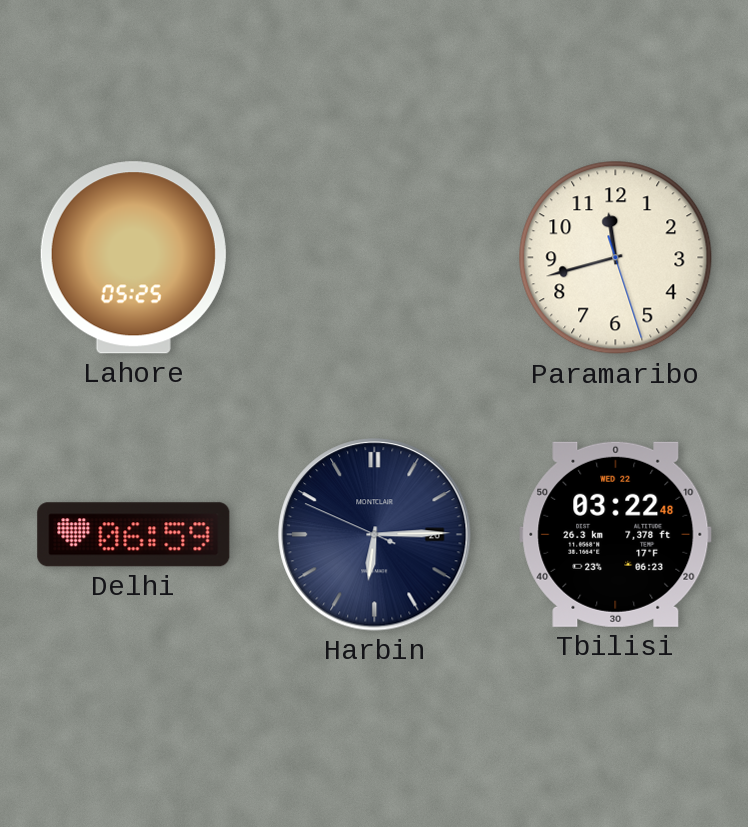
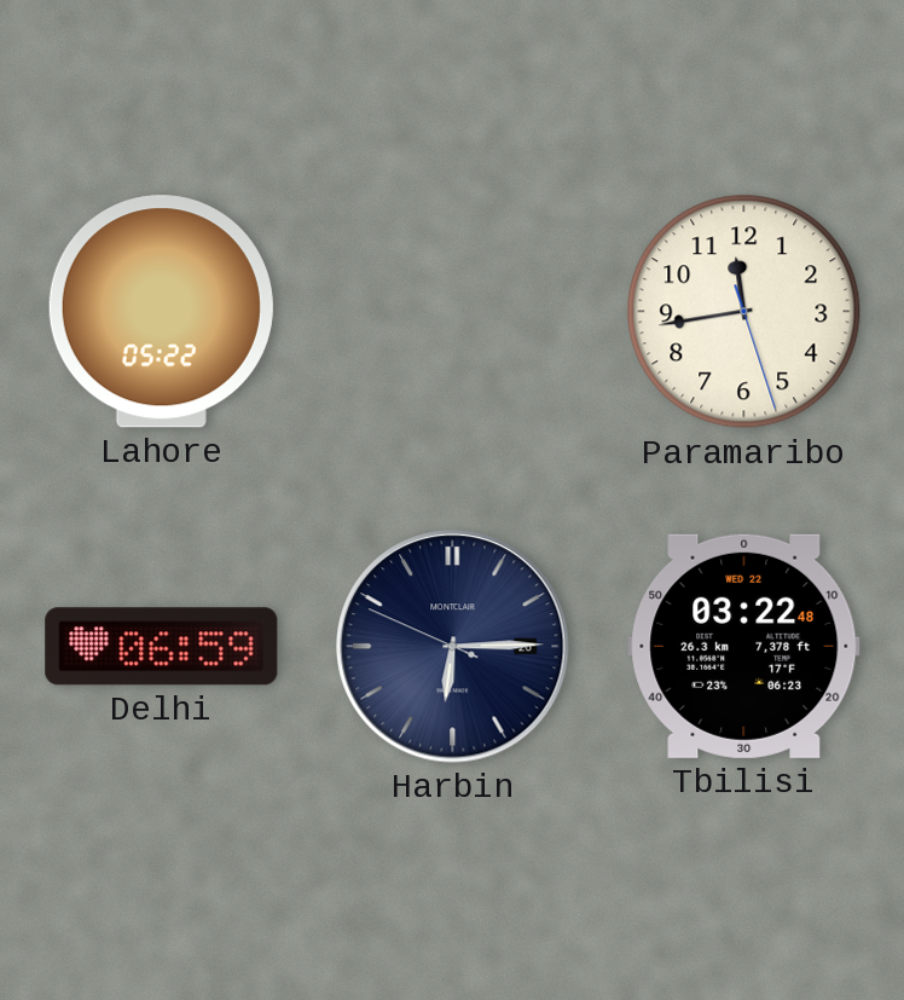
Lahore: 05:25 -> 05:22 (161, 312)
Paramaribo: 11:42 -> 11:43 (744, 312)
